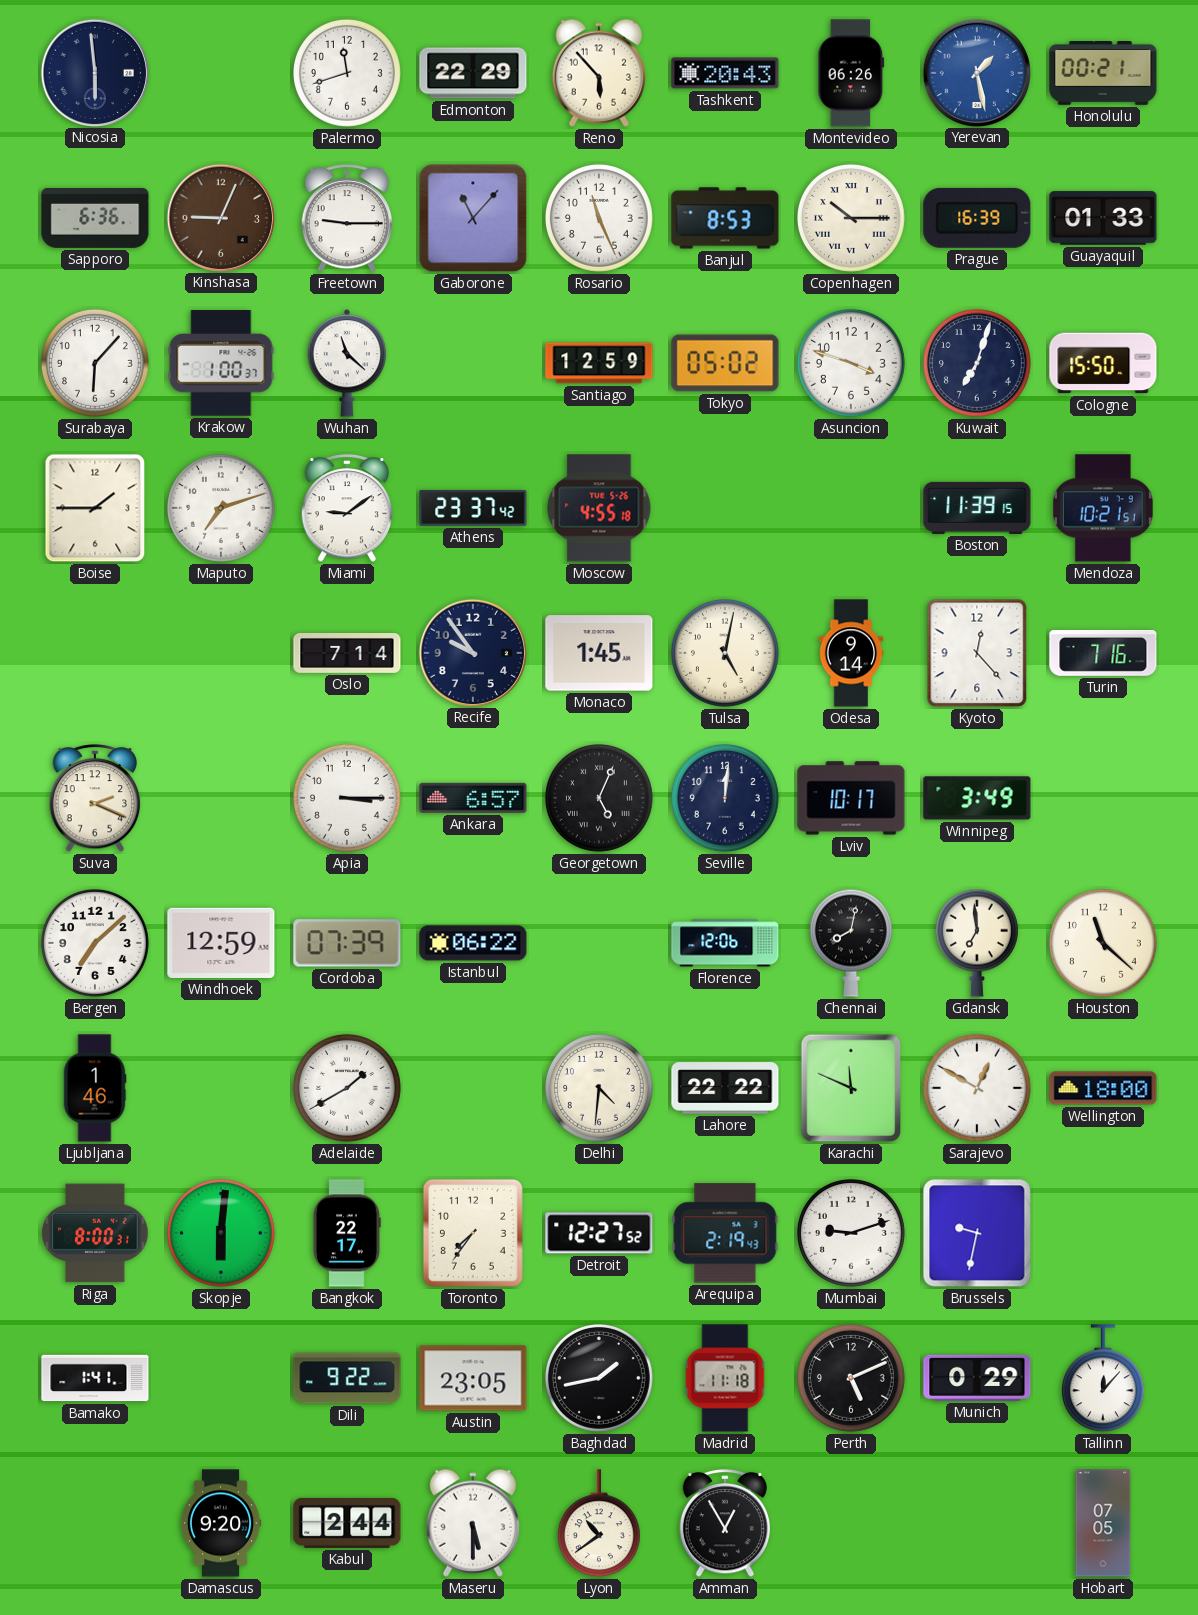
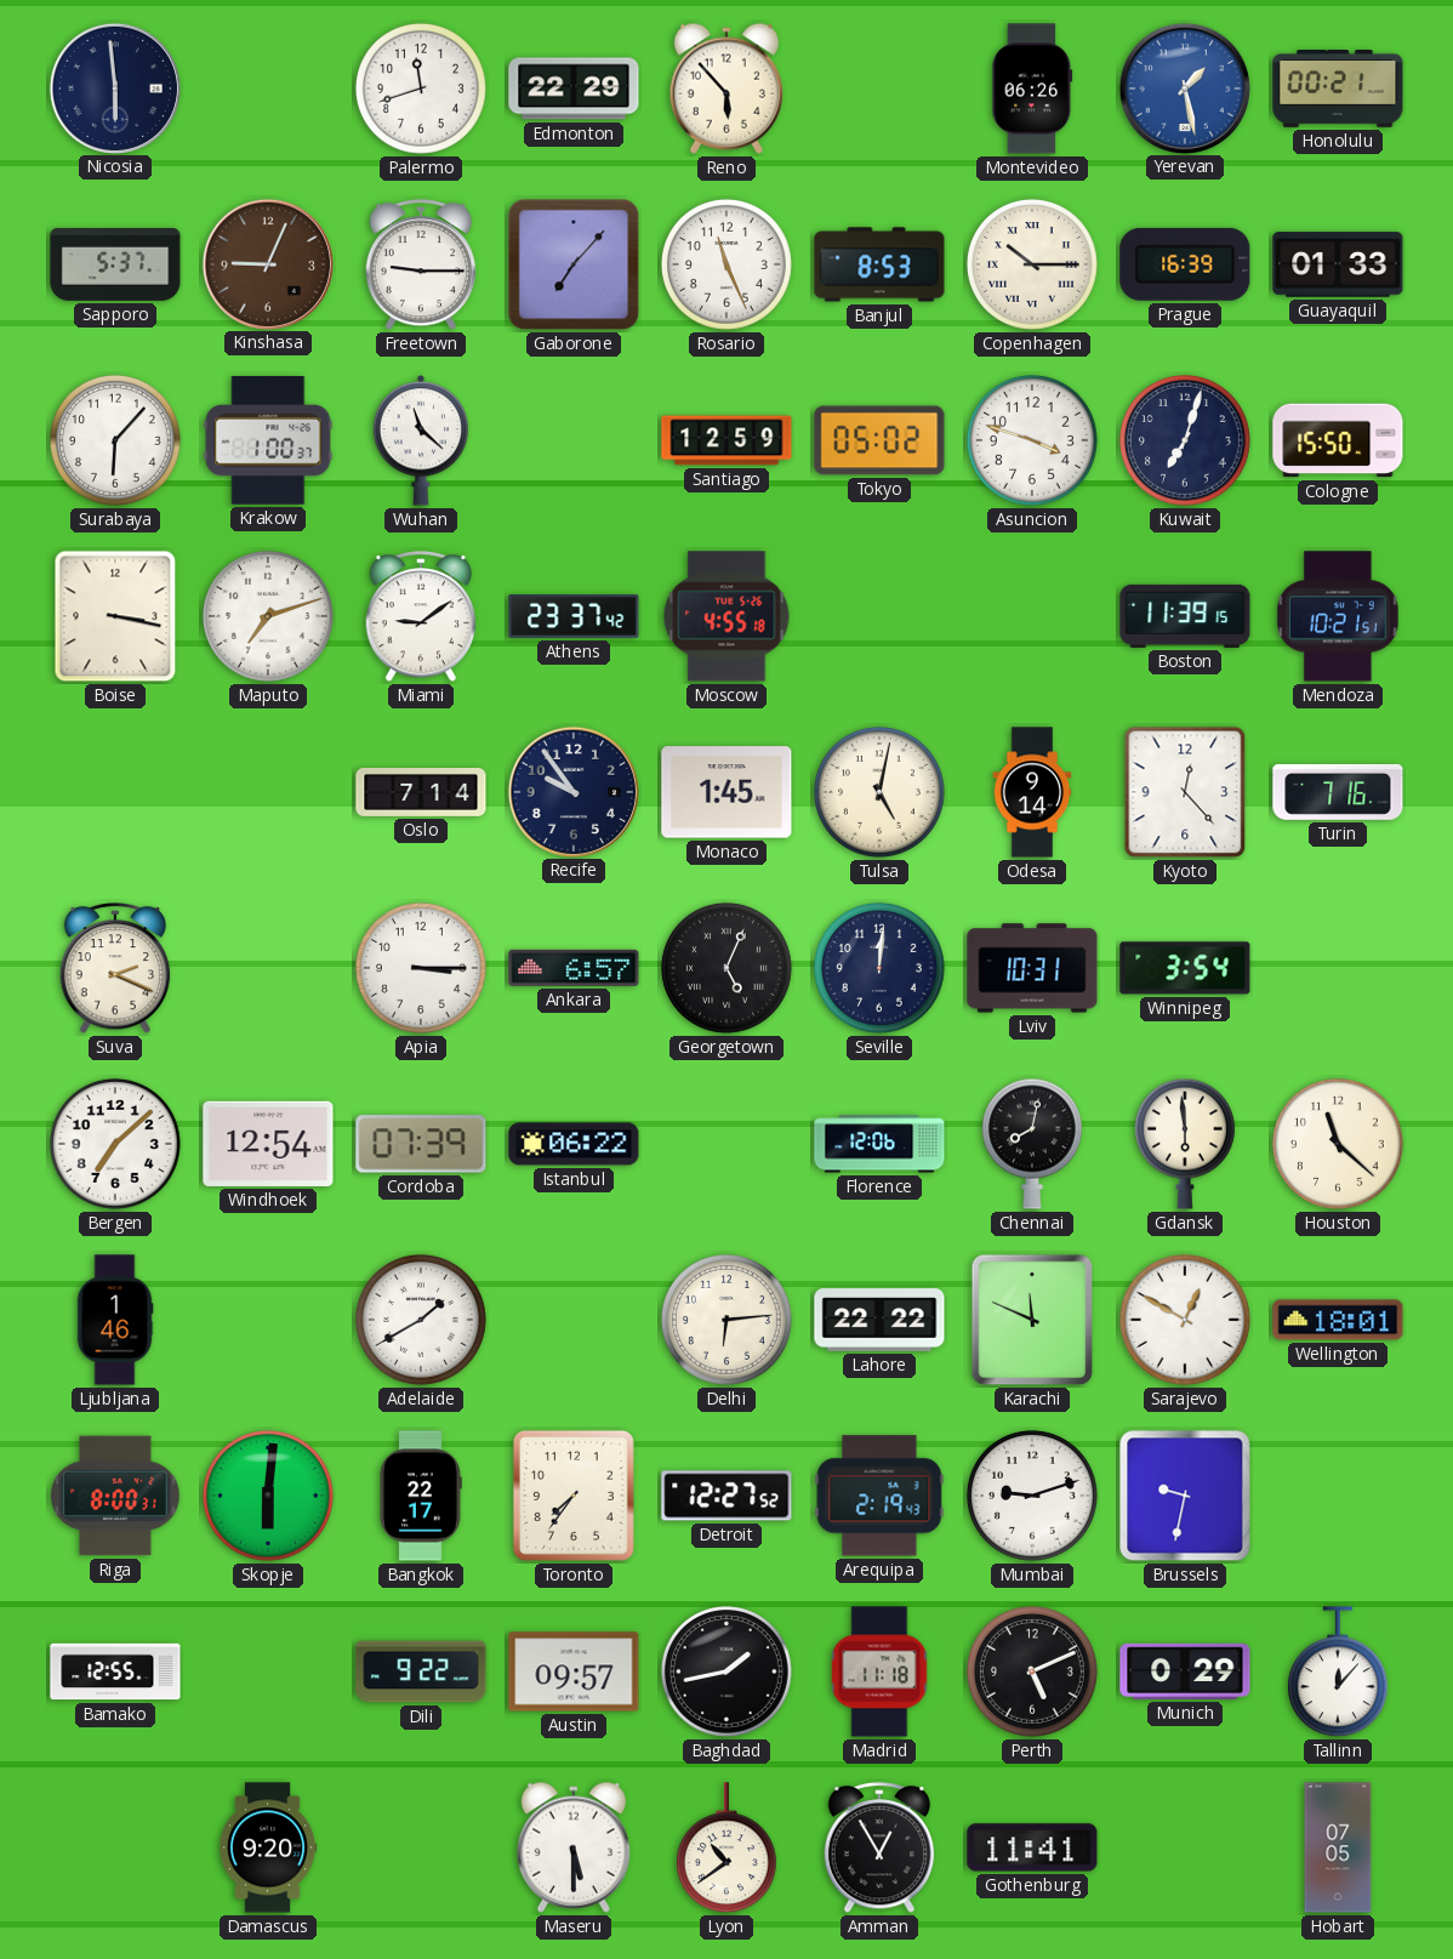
Tashkent: 20:43 -> none (725, 73)
Sapporo: 6:36 -> 5:37 (115, 264)
Gaborone: 11:07 -> 7:07 (574, 264)
Boise: 1:45 -> 3:17 (115, 616)
Lviv: 10:17 -> 10:31 (1032, 968)
Winnipeg: 3:49 -> 3:54 (1185, 968)
Windhoek: 12:59 -> 12:54 (268, 1144)
Gdansk: 6:59 -> 5:59 (1185, 1144)
Delhi: 4:31 -> 6:14 (726, 1320)
Wellington: 18:00 -> 18:01 (1338, 1320)
Bamako: 1:41 -> 12:55 (115, 1672)
Austin: 23:05 -> 09:57 (574, 1672)
Kabul: 2:44 -> none (347, 1523)
Gothenburg: none -> 11:41 (1032, 1847)
